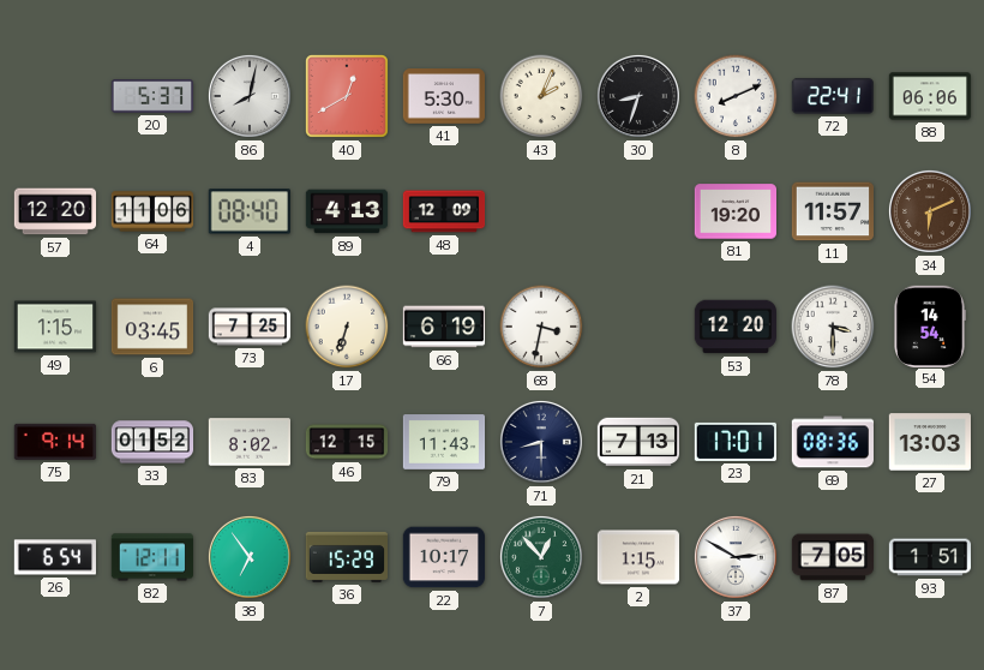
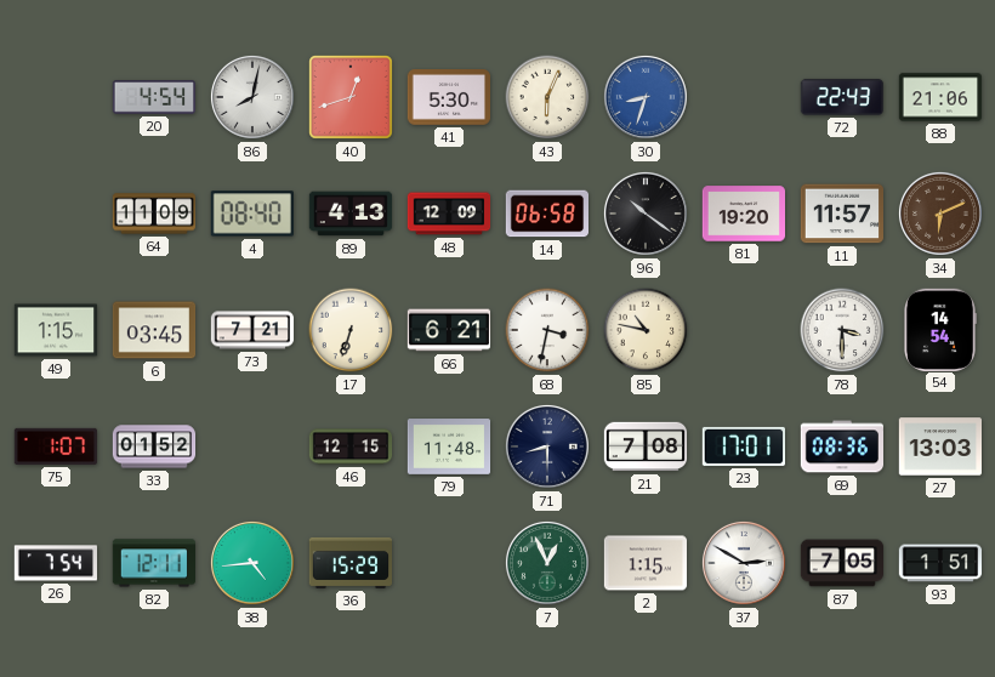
20: 5:37 -> 4:54 (153, 97)
40: 12:40 -> 12:42 (351, 97)
43: 2:04 -> 6:04 (547, 97)
30 dial: black -> blue (646, 97)
8: 8:11 -> none (736, 96)
72: 22:41 -> 22:43 (841, 97)
88: 06:06 -> 21:06 (940, 97)
57: 12:20 -> none (55, 211)
64: 11:06 -> 11:09 (153, 214)
14: none -> 06:58 (547, 214)
96: none -> 10:21 (646, 214)
73: 7:25 -> 7:21 (252, 330)
66: 6:19 -> 6:21 (449, 330)
85: none -> 10:47 (646, 330)
53: 12:20 -> none (734, 327)
75: 9:14 -> 1:07 (56, 446)
83: 8:02 -> none (248, 442)
79: 11:43 -> 11:48 (449, 446)
21: 7:13 -> 7:08 (646, 446)
26: 6:54 -> 7:54 (55, 563)
38: 6:54 -> 4:44 (252, 563)
22: 10:17 -> none (444, 557)
7: 12:53 -> 12:56 (547, 563)
